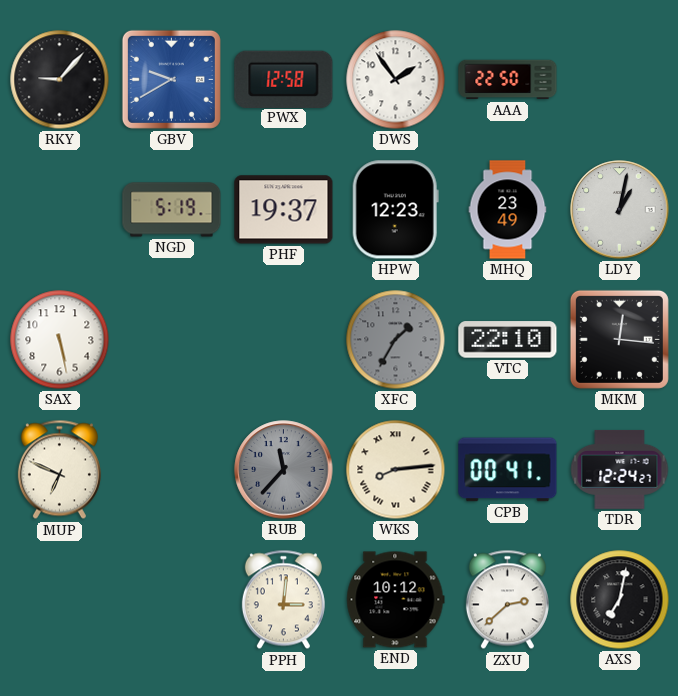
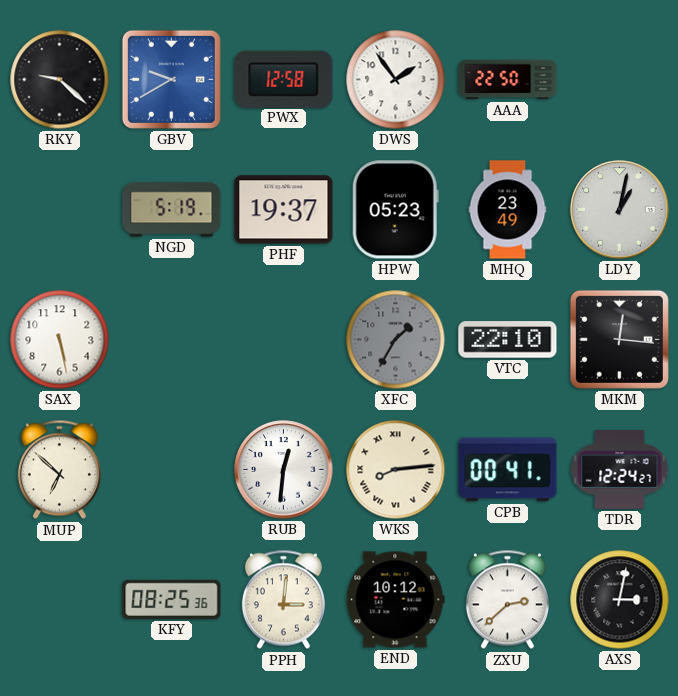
RKY: 9:07 -> 9:22 (60, 80)
HPW: 12:23 -> 05:23 (395, 210)
MUP: 6:49 -> 6:52 (59, 470)
RUB: 11:37 -> 12:31 (284, 470)
RUB dial: grey -> white (284, 470)
KFY: none -> 08:25 (172, 599)
AXS: 7:02 -> 3:02 (620, 600)
